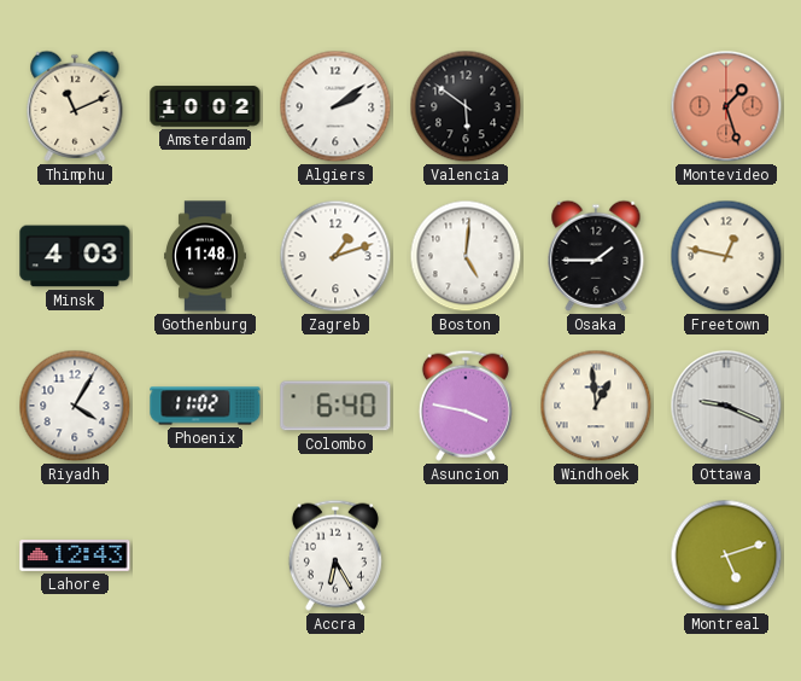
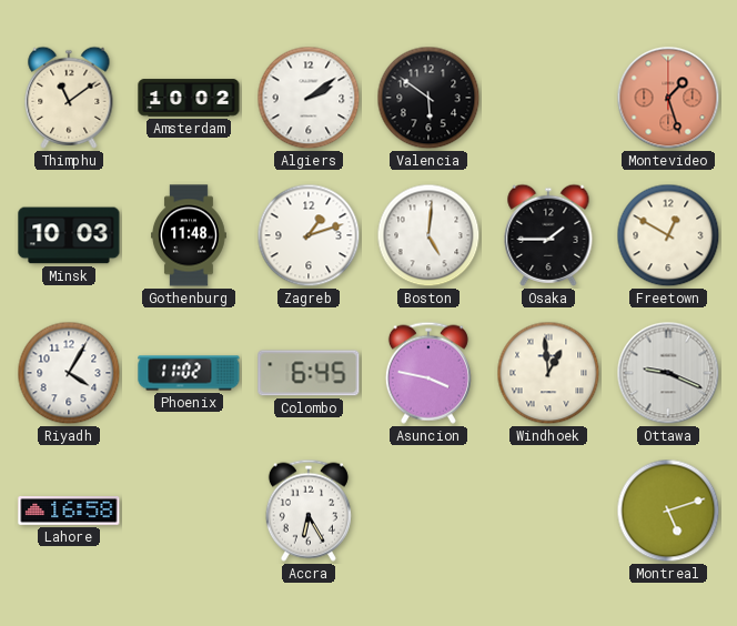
Thimphu: 11:11 -> 11:09 (69, 98)
Minsk: 4:03 -> 10:03 (69, 235)
Freetown: 12:47 -> 12:50 (668, 235)
Colombo: 6:40 -> 6:45 (309, 373)
Lahore: 12:43 -> 16:58 (69, 511)
